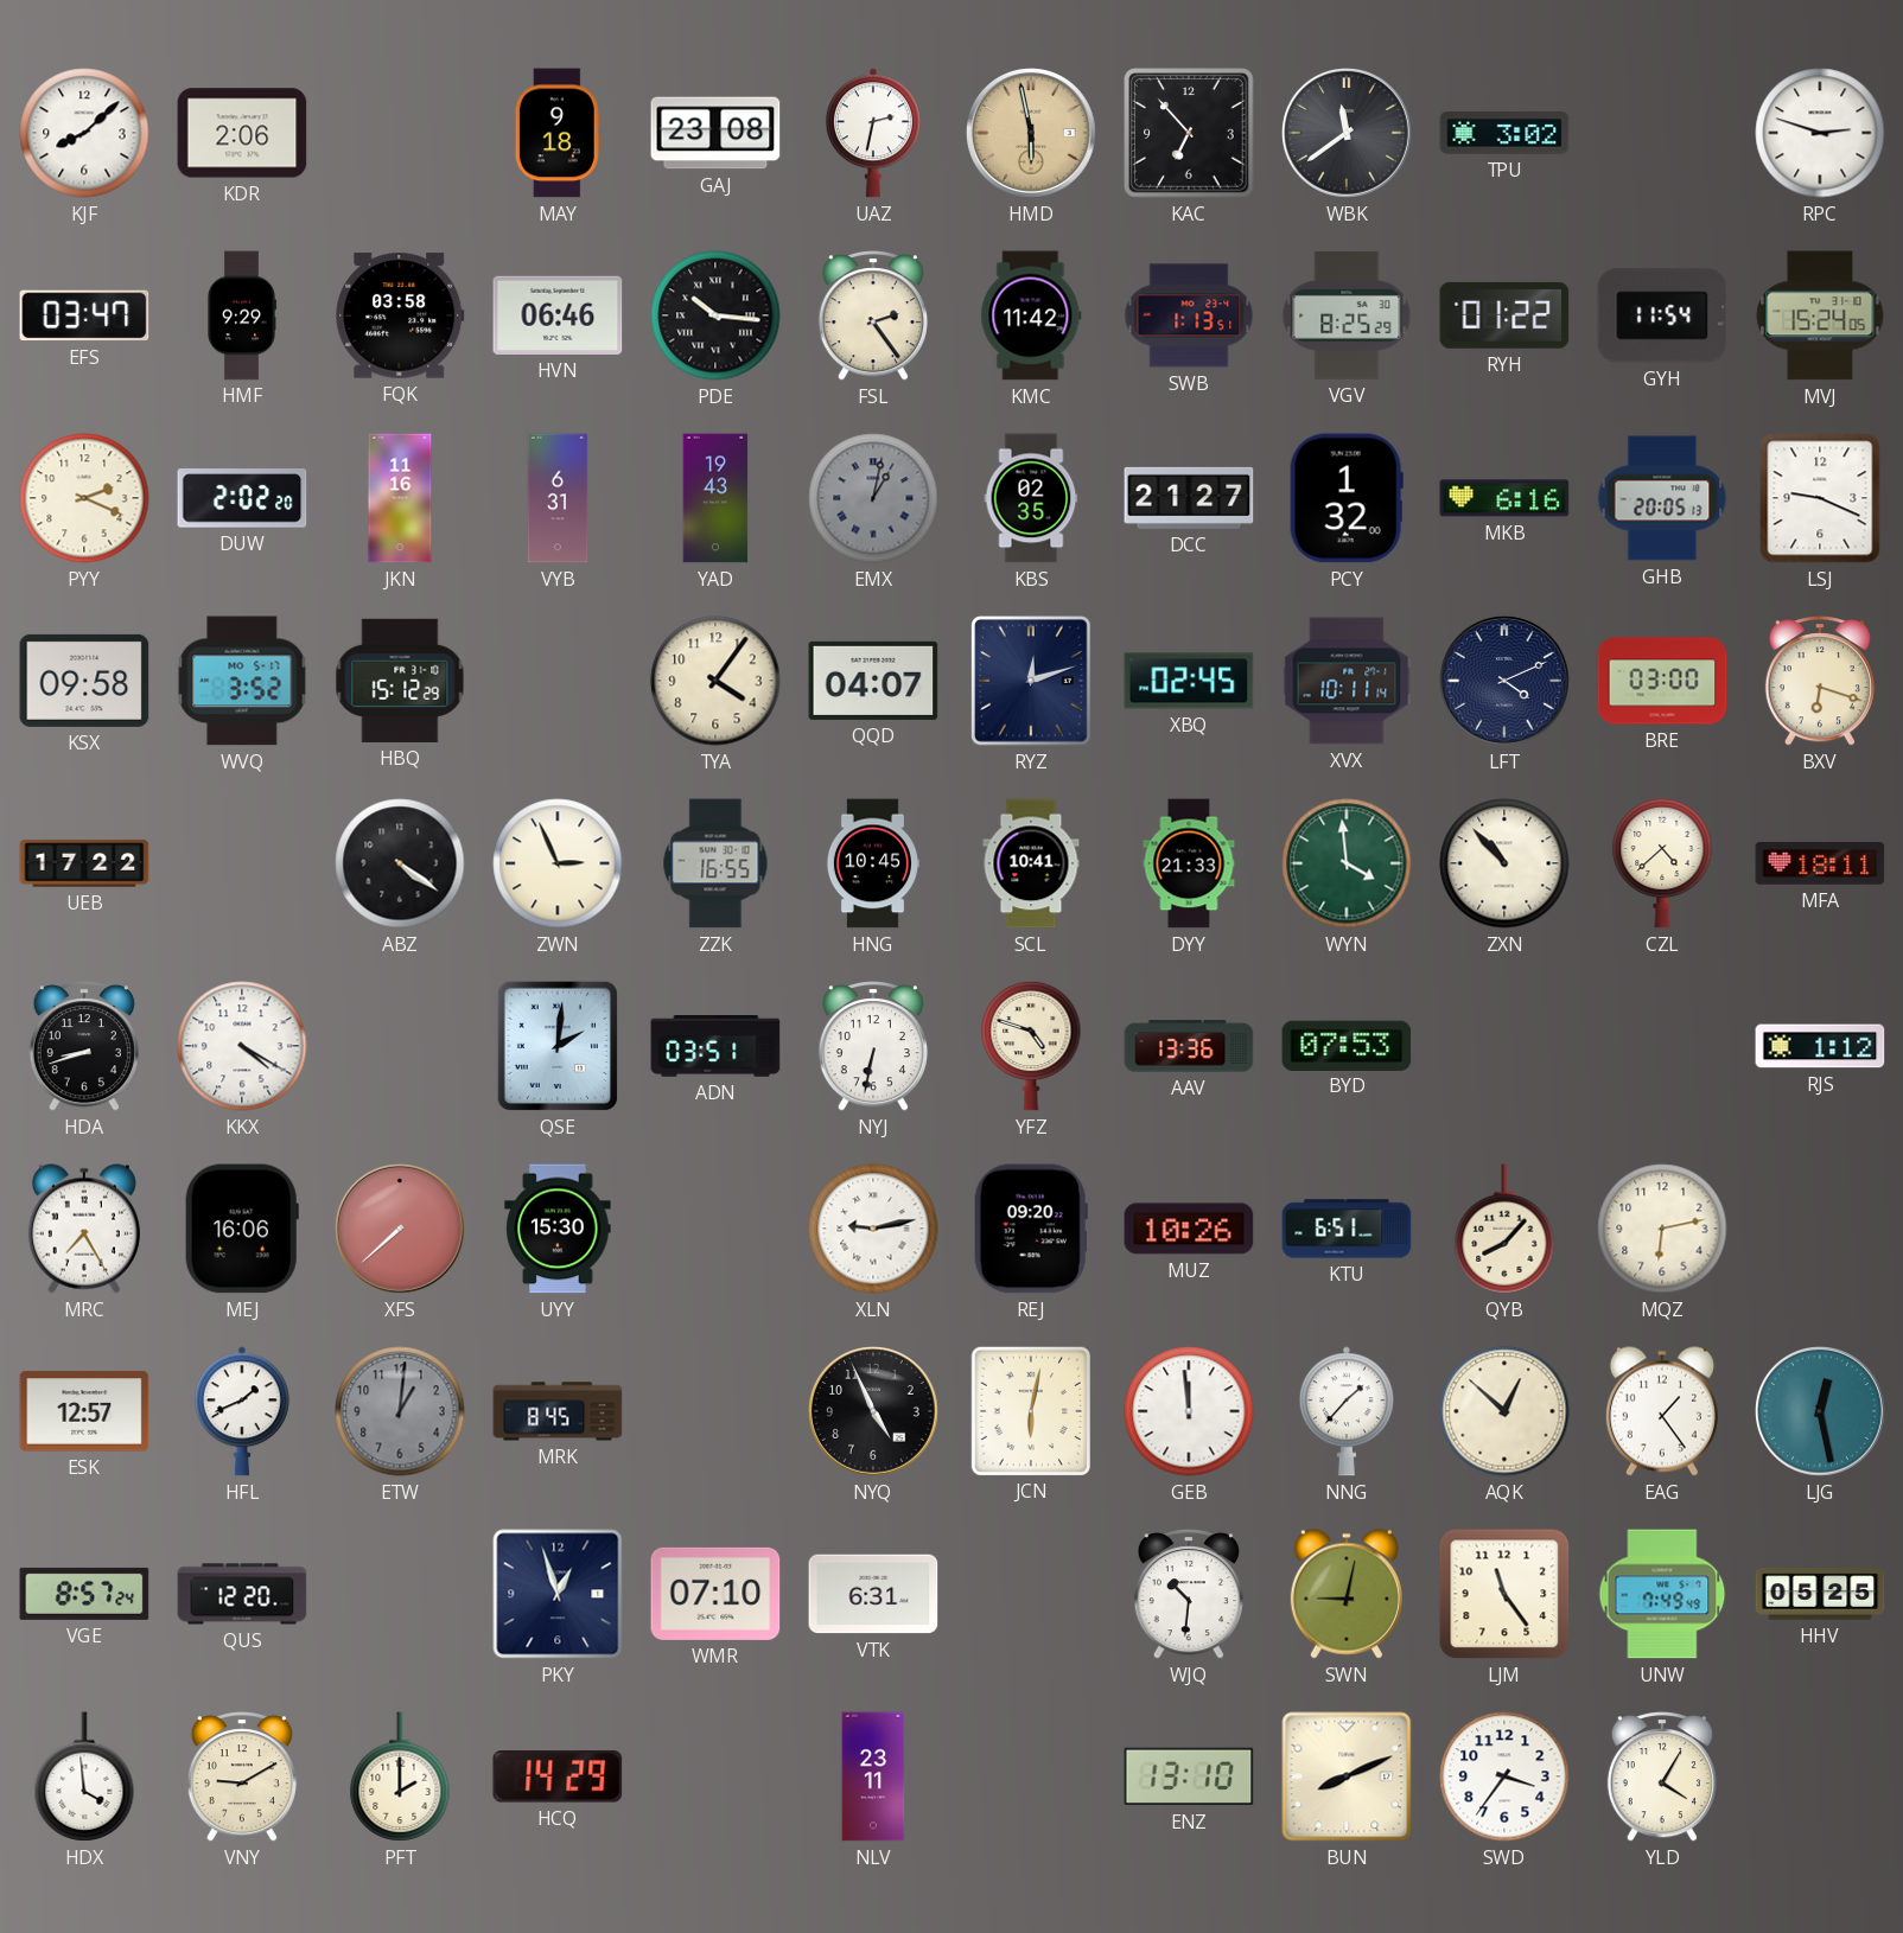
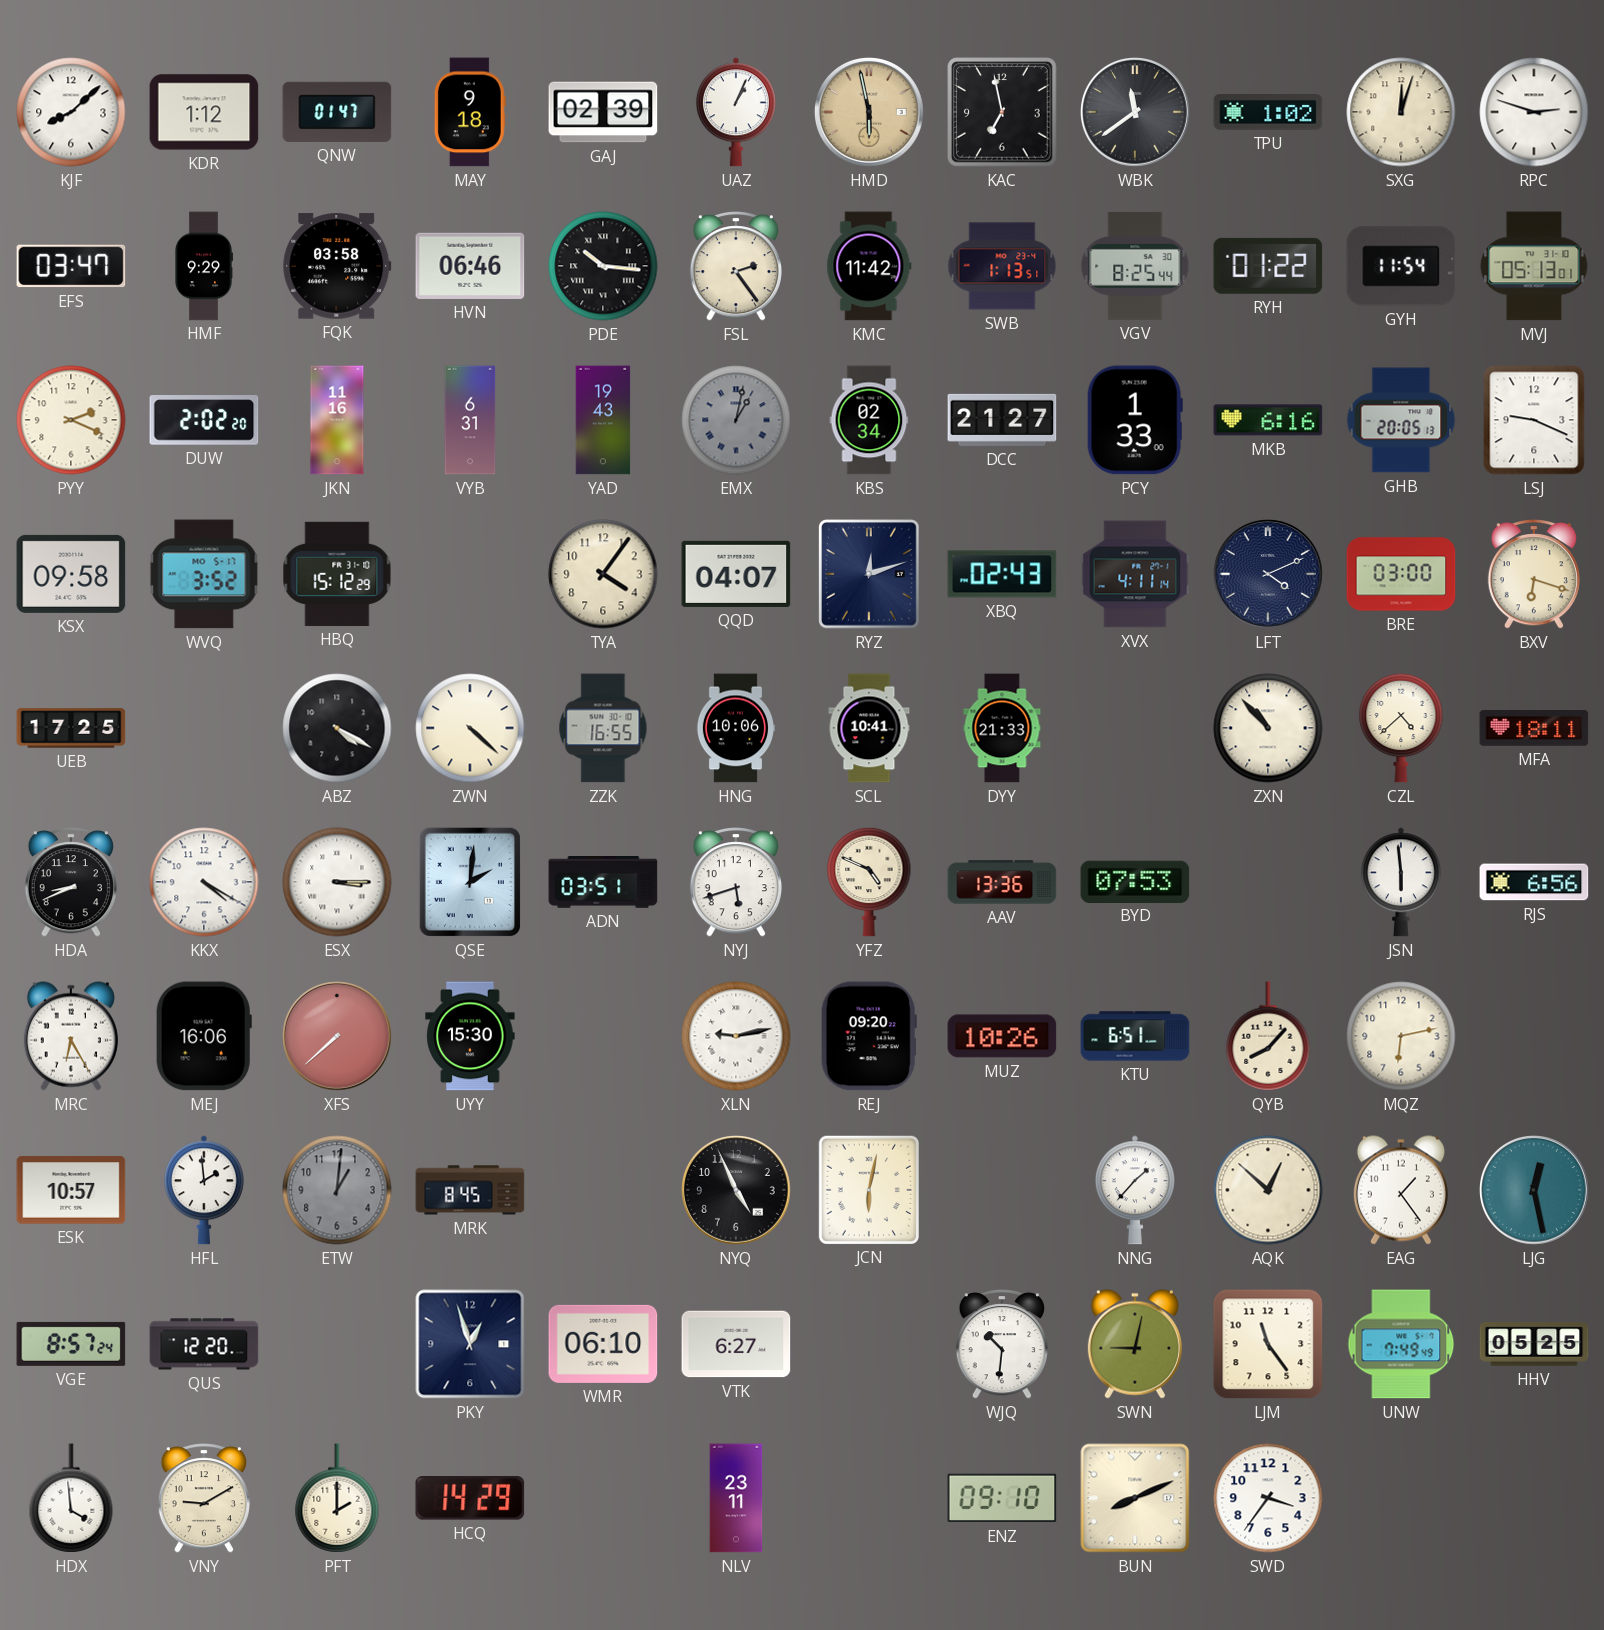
KDR: 2:06 -> 1:12 (204, 112)
QNW: none -> 01:47 (337, 112)
GAJ: 23:08 -> 02:39 (603, 112)
UAZ: 2:32 -> 1:04 (736, 112)
KAC: 6:53 -> 6:58 (1002, 112)
TPU: 3:02 -> 1:02 (1268, 112)
SXG: none -> 12:03 (1401, 112)
VGV: 8:25:29 -> 8:25:44 (1135, 266)
MVJ: 15:24 -> 05:13 (1534, 266)
KBS: 02:35 -> 02:34 (869, 420)
PCY: 1:32 -> 1:33 (1135, 420)
XBQ: 02:45 -> 02:43 (1002, 574)
XVX: 10:11 -> 4:11 (1135, 574)
UEB: 17:22 -> 17:25 (71, 728)
ABZ: 4:21 -> 4:20 (337, 728)
ZWN: 2:56 -> 4:22 (470, 728)
HNG: 10:45 -> 10:06 (735, 728)
WYN: 3:59 -> none (1347, 863)
HDA: 8:42 -> 8:41 (71, 882)
ESX: none -> 3:15 (337, 882)
NYJ: 6:32 -> 5:42 (736, 882)
YFZ: 4:48 -> 4:49 (869, 882)
JSN: none -> 5:59 (1401, 882)
RJS: 1:12 -> 6:56 (1534, 882)
MRC: 7:25 -> 6:25 (71, 1036)
ESK: 12:57 -> 10:57 (71, 1190)
HFL: 1:41 -> 1:59 (204, 1190)
GEB: 11:59 -> none (1189, 1411)
WMR: 07:10 -> 06:10 (603, 1344)
VTK: 6:31 -> 6:27 (736, 1344)
ENZ: 13:10 -> 09:10 (1002, 1498)
YLD: 4:05 -> none (1662, 1776)
